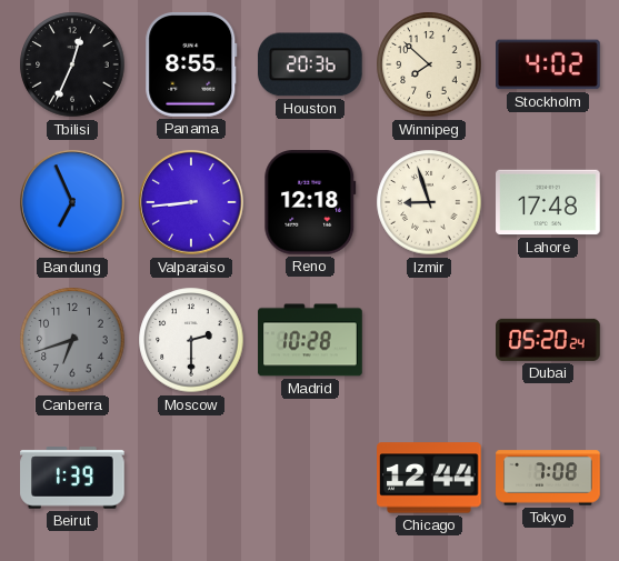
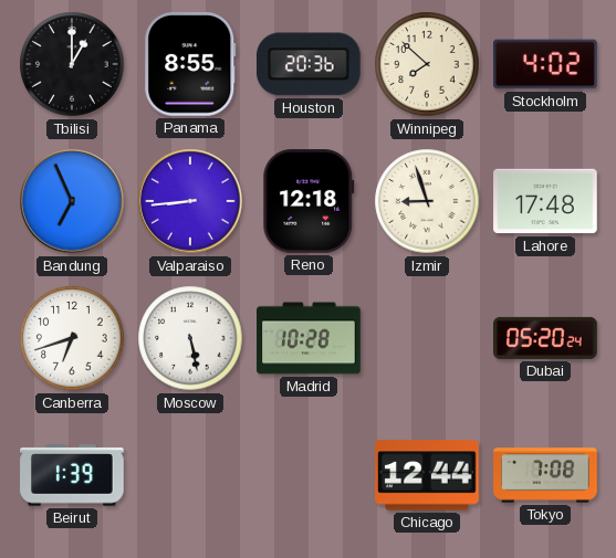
Tbilisi: 12:34 -> 1:00 (72, 64)
Canberra dial: grey -> white (72, 338)
Moscow: 2:30 -> 5:28 (190, 338)
